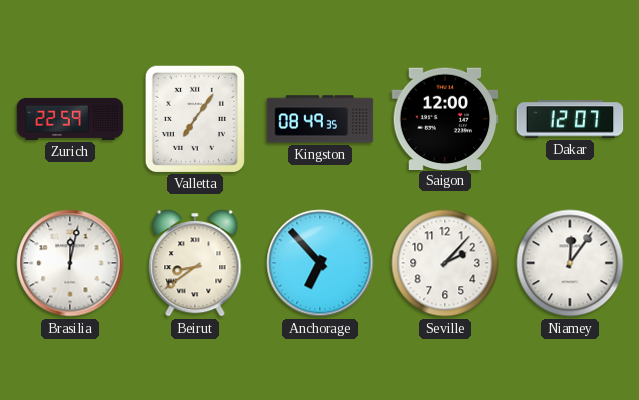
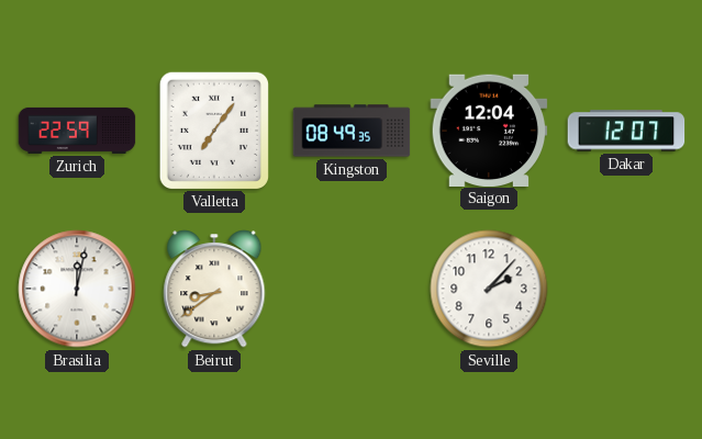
Saigon: 12:00 -> 12:04 (489, 130)
Anchorage: 6:53 -> none (320, 263)
Niamey: 12:06 -> none (570, 263)
